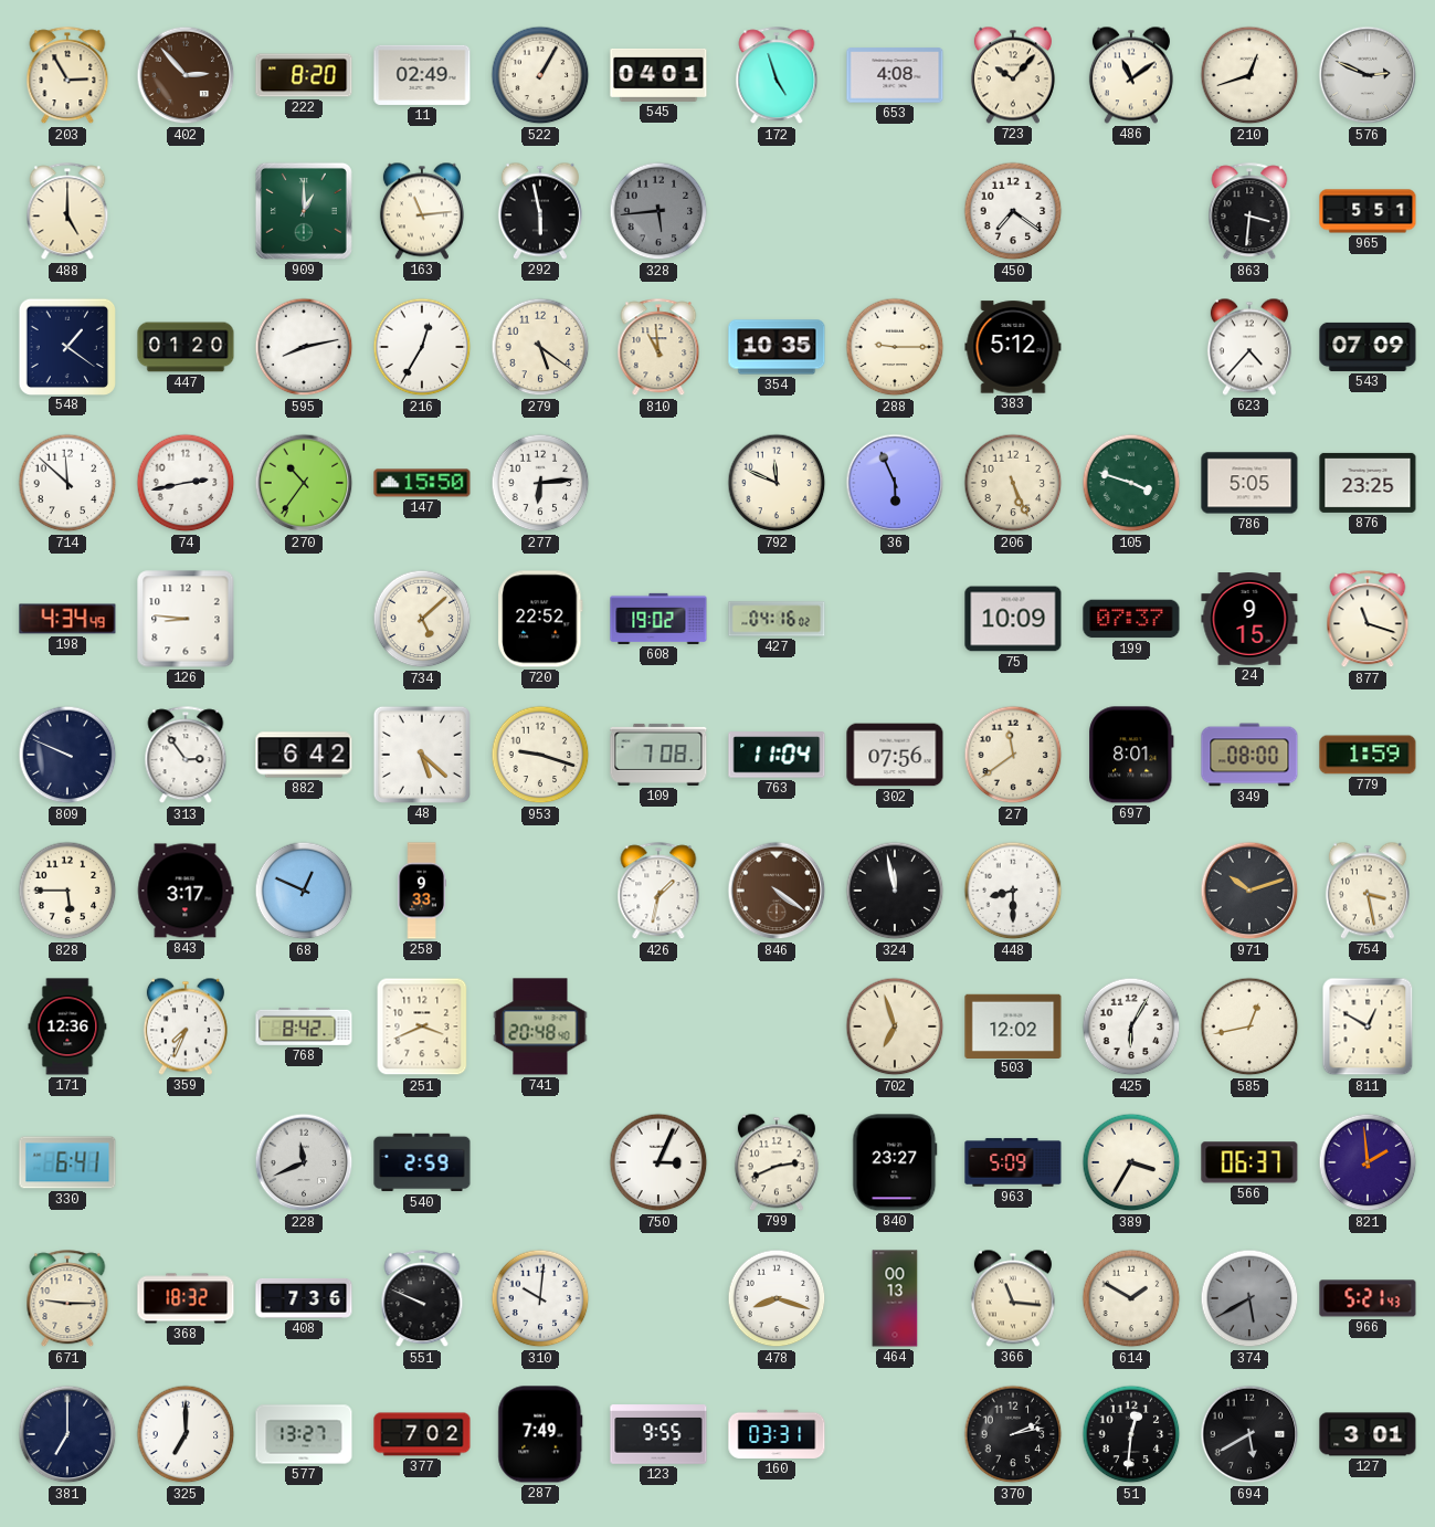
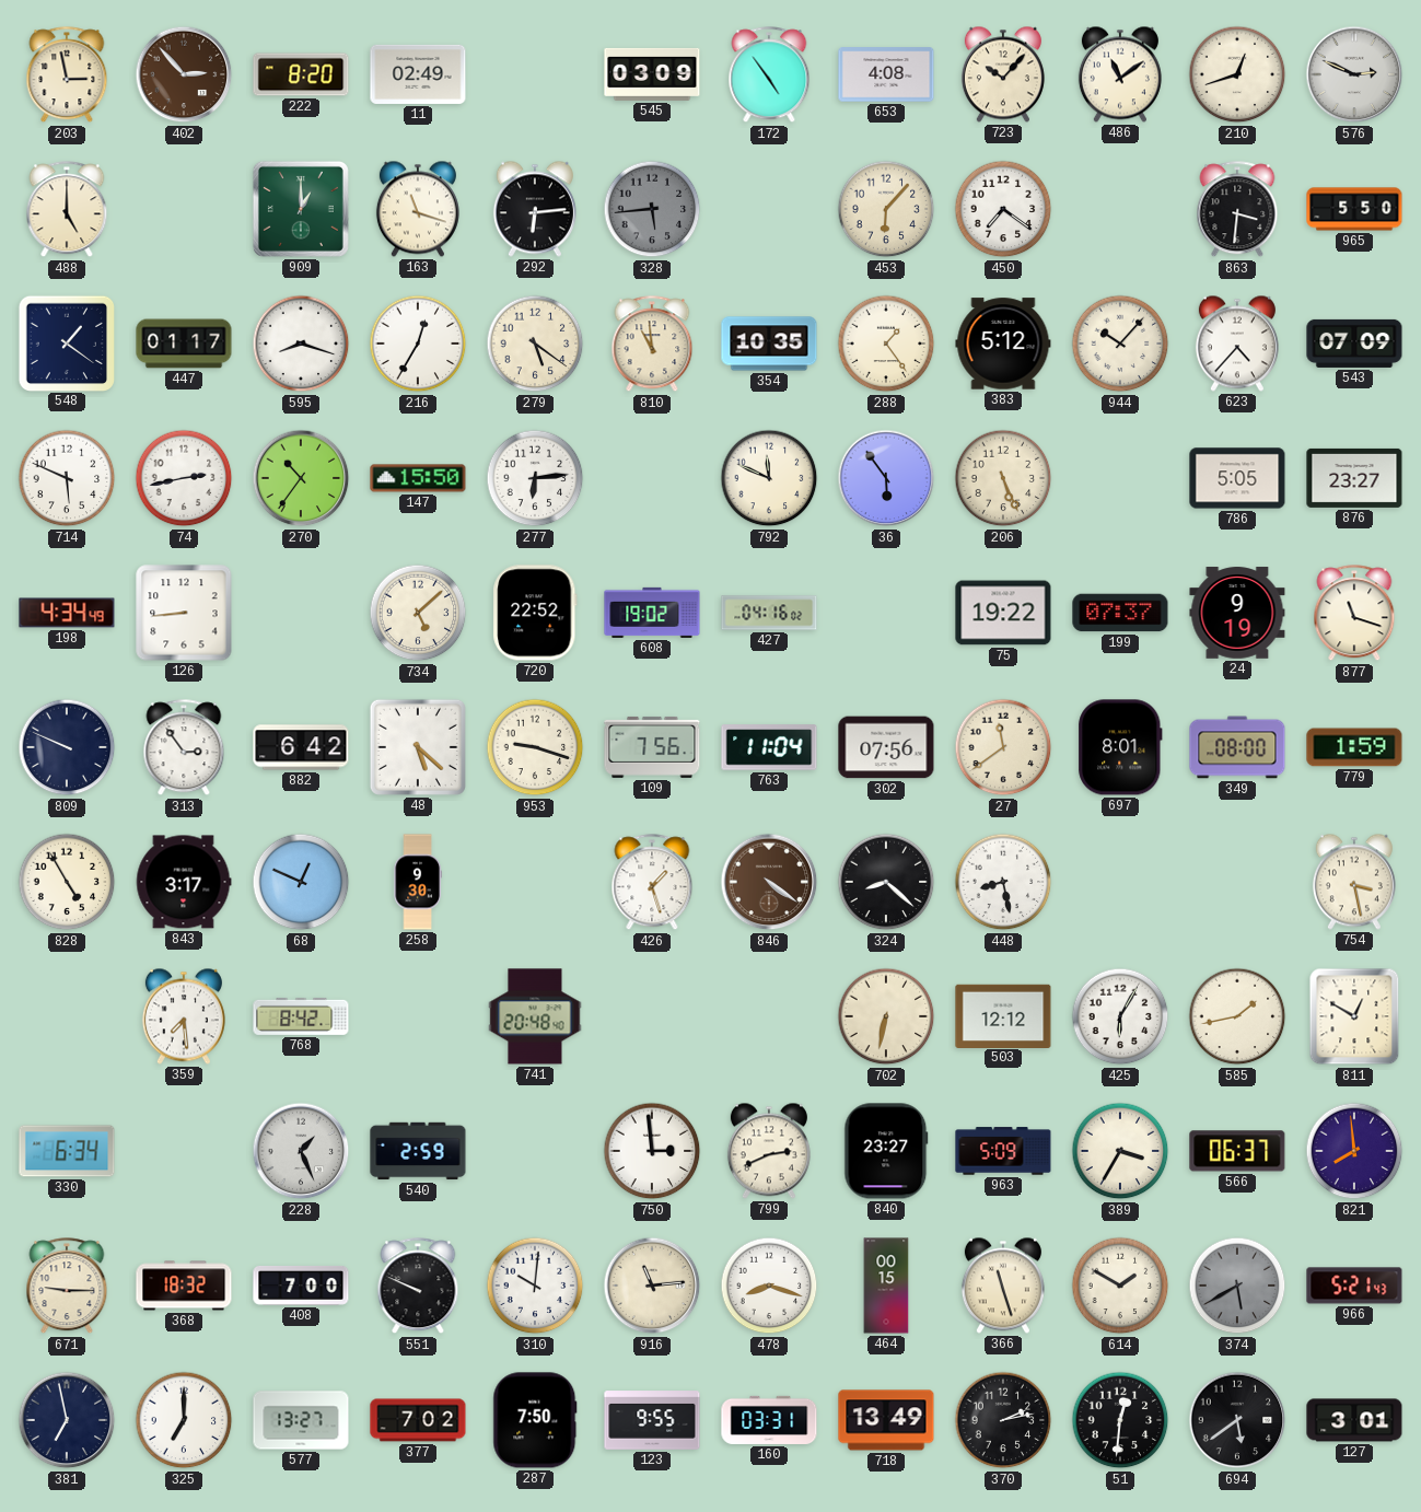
203: 2:55 -> 2:58 (67, 75)
522: 1:05 -> none (540, 75)
545: 04:01 -> 03:09 (652, 74)
172: 4:57 -> 4:54 (769, 75)
163: 11:14 -> 11:18 (418, 209)
292: 5:58 -> 6:14 (535, 209)
453: none -> 6:07 (886, 209)
965: 5:51 -> 5:50 (1354, 209)
447: 01:20 -> 01:17 (184, 344)
595: 8:13 -> 8:18 (301, 344)
288: 9:15 -> 1:24 (886, 344)
944: none -> 10:07 (1120, 344)
714: 11:52 -> 5:49 (67, 478)
36: 5:56 -> 5:54 (886, 478)
105: 3:48 -> none (1131, 483)
876: 23:25 -> 23:27 (1354, 478)
126: 8:46 -> 8:44 (184, 613)
75: 10:09 -> 19:22 (1003, 613)
24: 9:15 -> 9:19 (1237, 613)
109: 7:08 -> 7:56 (652, 747)
828: 5:45 -> 4:55 (67, 882)
258: 9:33 -> 9:30 (418, 882)
426: 1:32 -> 1:27 (652, 883)
324: 11:58 -> 8:22 (886, 882)
448: 8:30 -> 8:28 (1003, 882)
971: 10:12 -> none (1249, 891)
171: 12:36 -> none (67, 1026)
359: 7:34 -> 7:29 (184, 1016)
251: 3:41 -> none (422, 1026)
702: 6:57 -> 6:32 (886, 1016)
503: 12:02 -> 12:12 (1003, 1015)
585: 12:43 -> 1:43 (1237, 1016)
330: 6:41 -> 6:34 (67, 1151)
228: 11:41 -> 1:26 (301, 1151)
750: 3:04 -> 2:59 (652, 1151)
821: 1:59 -> 7:59 (1354, 1151)
408: 7:36 -> 7:00 (301, 1286)
916: none -> 11:14 (652, 1286)
464: 00:13 -> 00:15 (886, 1286)
366: 11:16 -> 11:27 (1003, 1286)
381: 7:00 -> 6:58 (67, 1420)
287: 7:49 -> 7:50 (535, 1420)
718: none -> 13:49 (886, 1420)
694: 5:40 -> 5:39 (1237, 1420)
